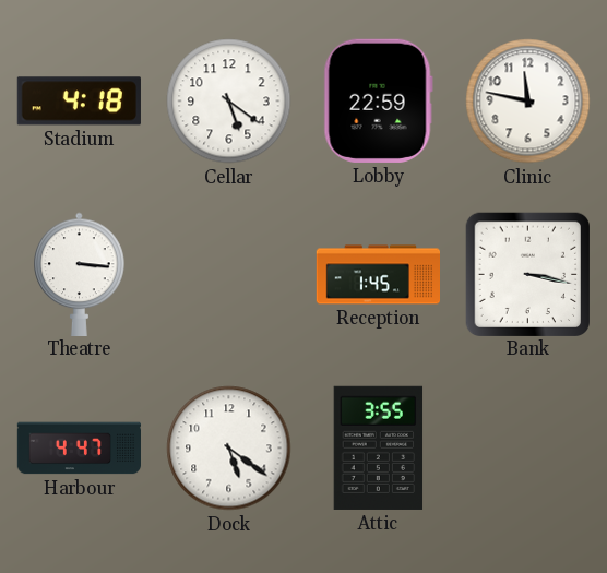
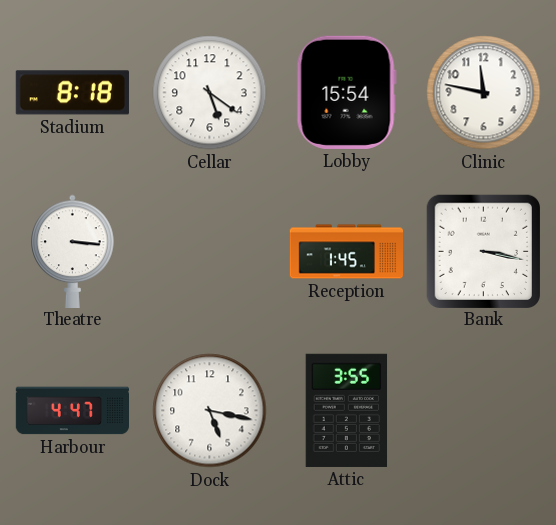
Stadium: 4:18 -> 8:18 (72, 93)
Lobby: 22:59 -> 15:54 (346, 92)
Dock: 5:21 -> 5:17 (210, 411)
